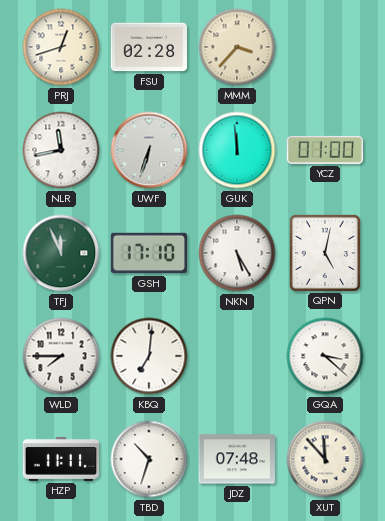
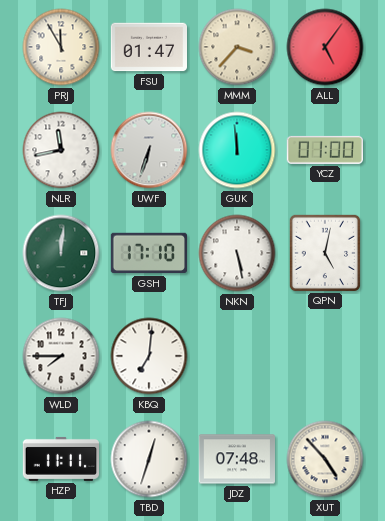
PRJ: 12:42 -> 11:55 (61, 47)
FSU: 02:28 -> 01:47 (148, 47)
ALL: none -> 5:06 (325, 47)
TFJ: 11:56 -> 12:01 (61, 253)
NKN: 5:25 -> 5:28 (237, 253)
GQA: 3:22 -> none (325, 356)
TBD: 10:33 -> 12:33 (149, 459)
XUT: 11:53 -> 4:53 (325, 459)
